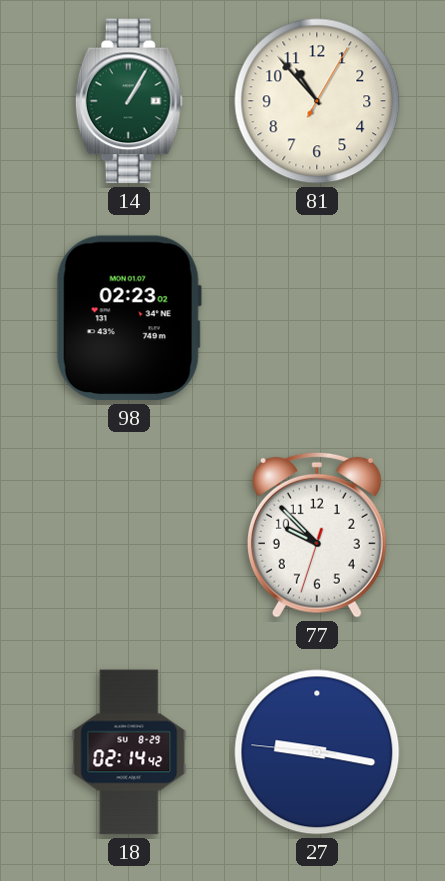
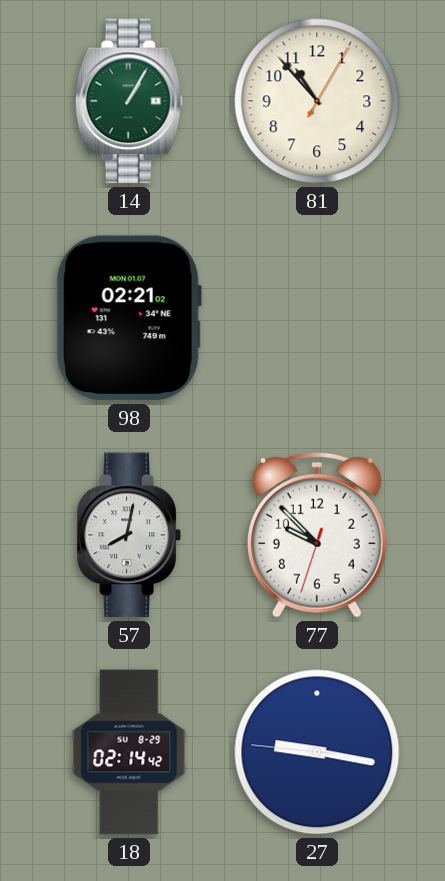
98: 02:23 -> 02:21 (129, 318)
57: none -> 8:02 (129, 535)
